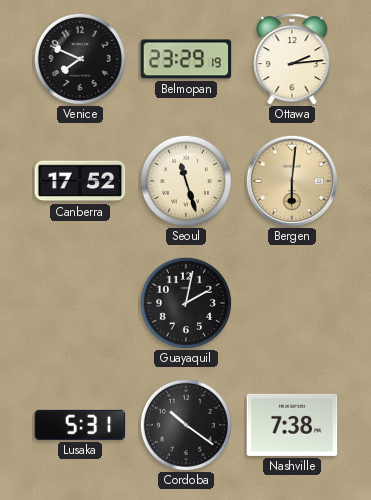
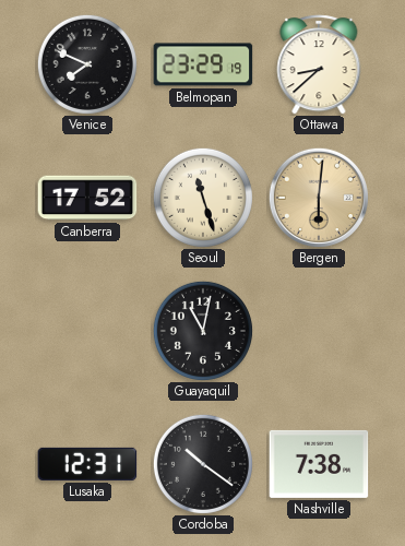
Ottawa: 2:14 -> 8:38 (319, 64)
Guayaquil: 2:02 -> 11:02 (203, 331)
Lusaka: 5:31 -> 12:31 (87, 464)
